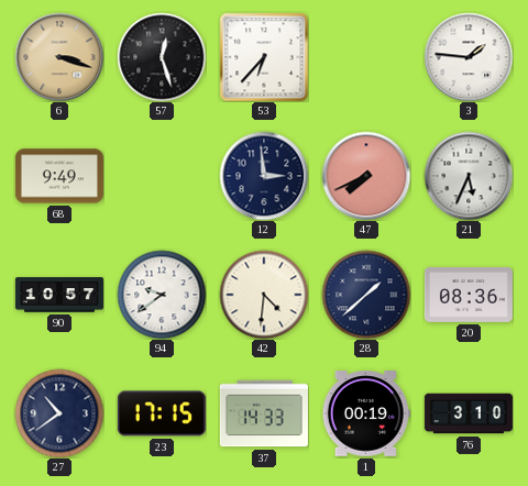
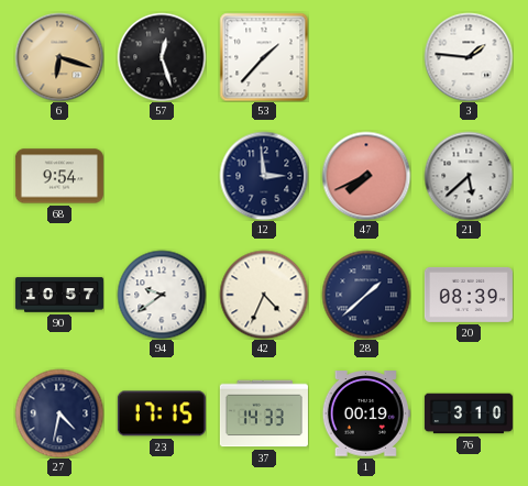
6: 3:18 -> 6:18 (59, 57)
53: 6:37 -> 1:37 (264, 57)
68: 9:49 -> 9:54 (59, 176)
21: 5:34 -> 5:38 (469, 176)
42: 4:31 -> 4:34 (264, 295)
20: 08:36 -> 08:39 (469, 295)
27: 10:39 -> 4:32 (59, 413)
